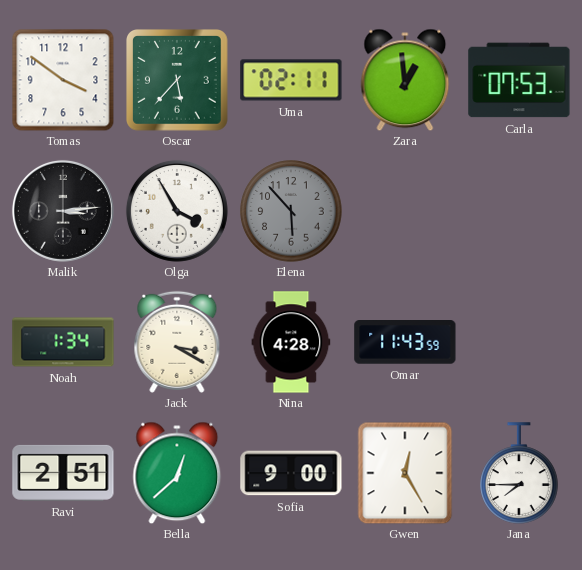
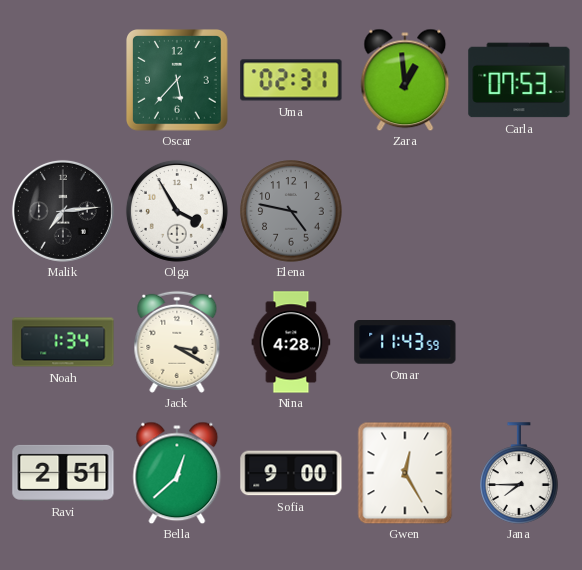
Tomas: 3:51 -> none (63, 80)
Uma: 02:11 -> 02:31 (291, 80)
Malik: 3:14 -> 7:14 (63, 211)
Elena: 5:53 -> 4:47 (291, 211)
